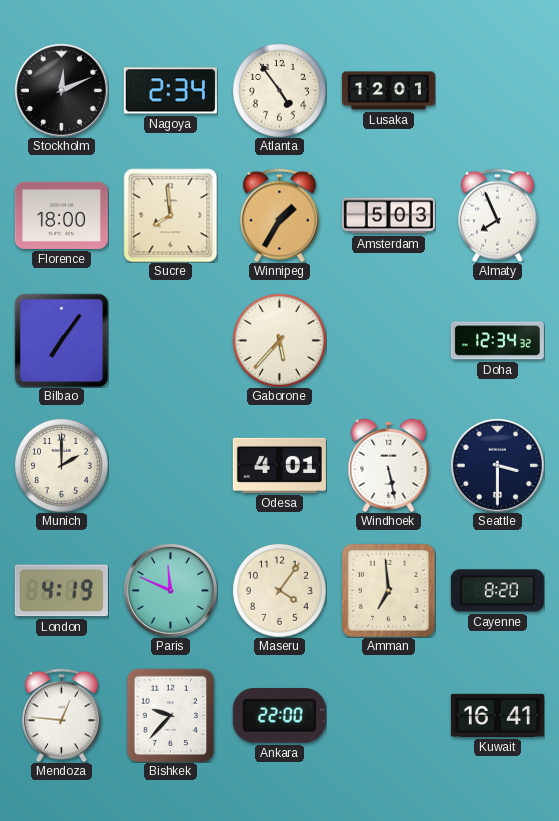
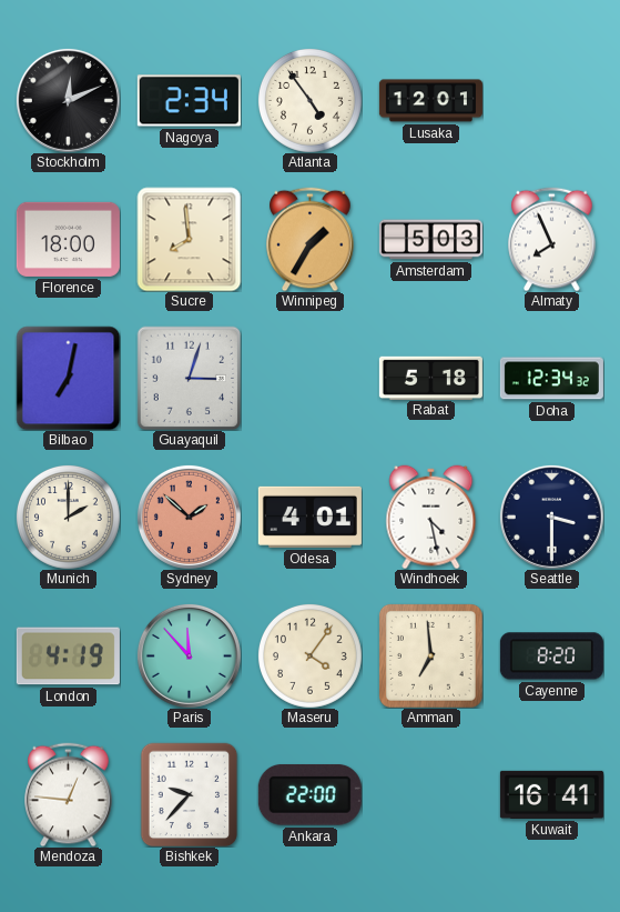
Bilbao: 7:06 -> 7:02 (68, 378)
Guayaquil: none -> 3:03 (189, 378)
Gaborone: 5:37 -> none (279, 340)
Rabat: none -> 5:18 (430, 378)
Sydney: none -> 1:52 (189, 517)
Windhoek: 5:28 -> 4:28 (431, 517)
Paris: 11:49 -> 11:53 (189, 655)
